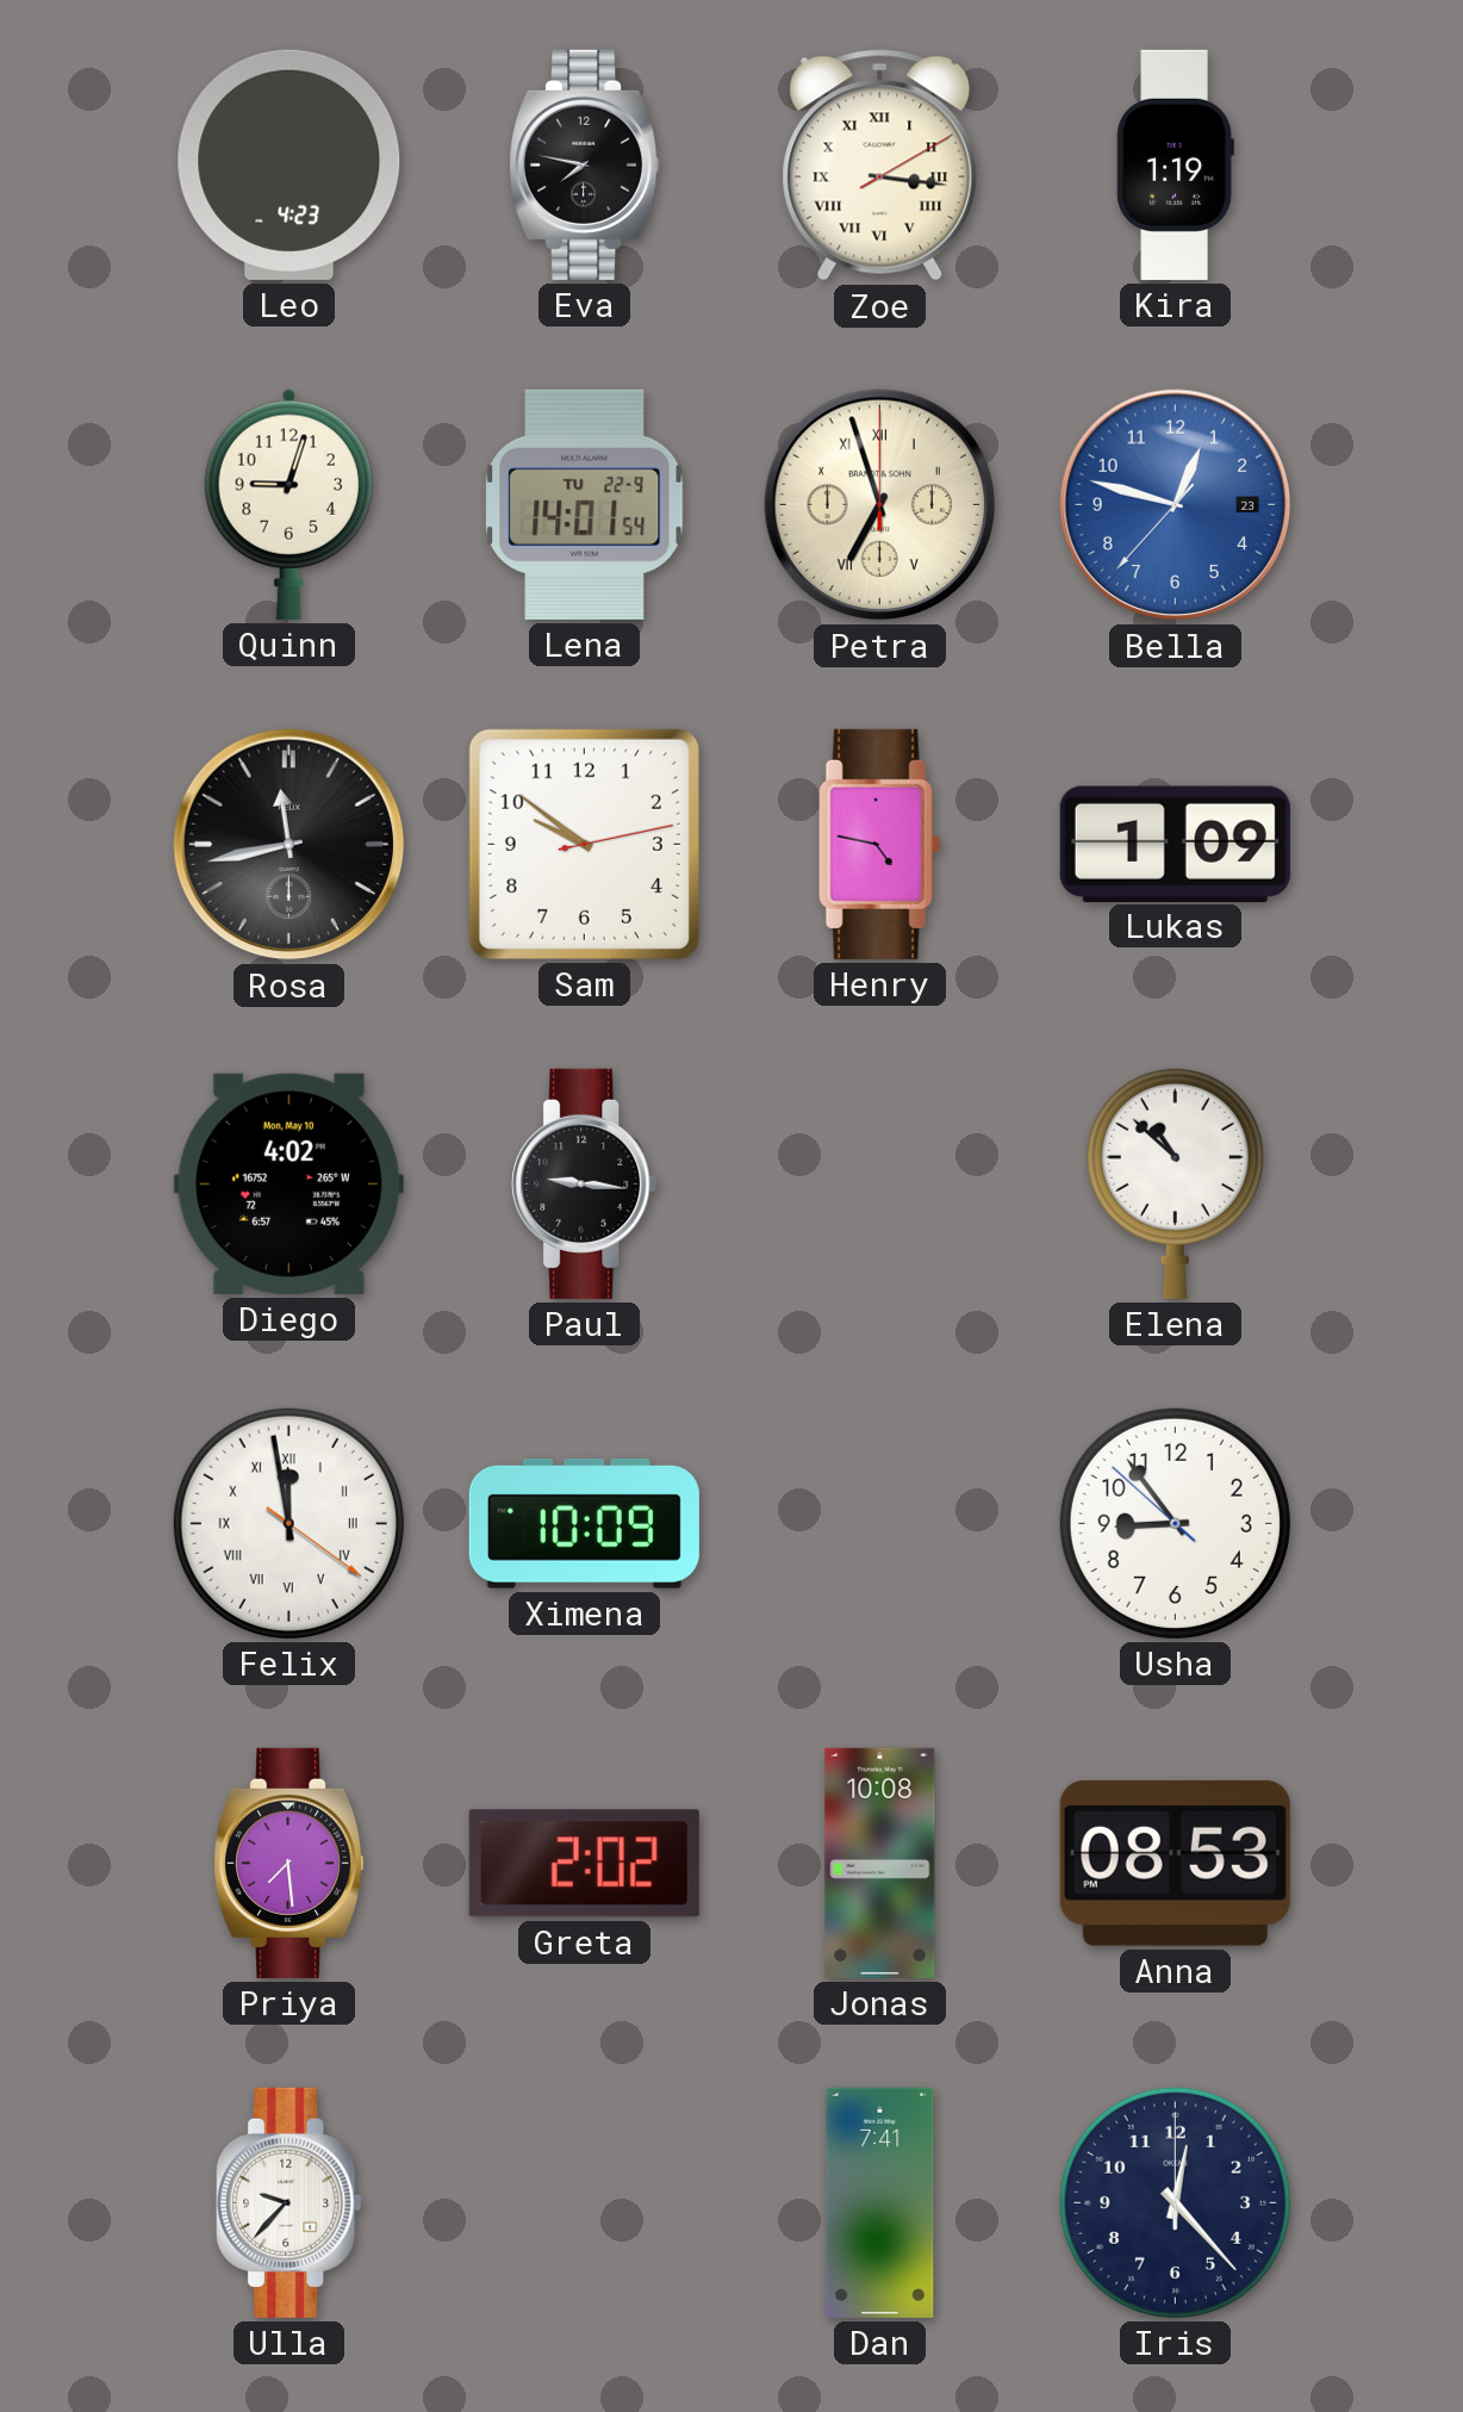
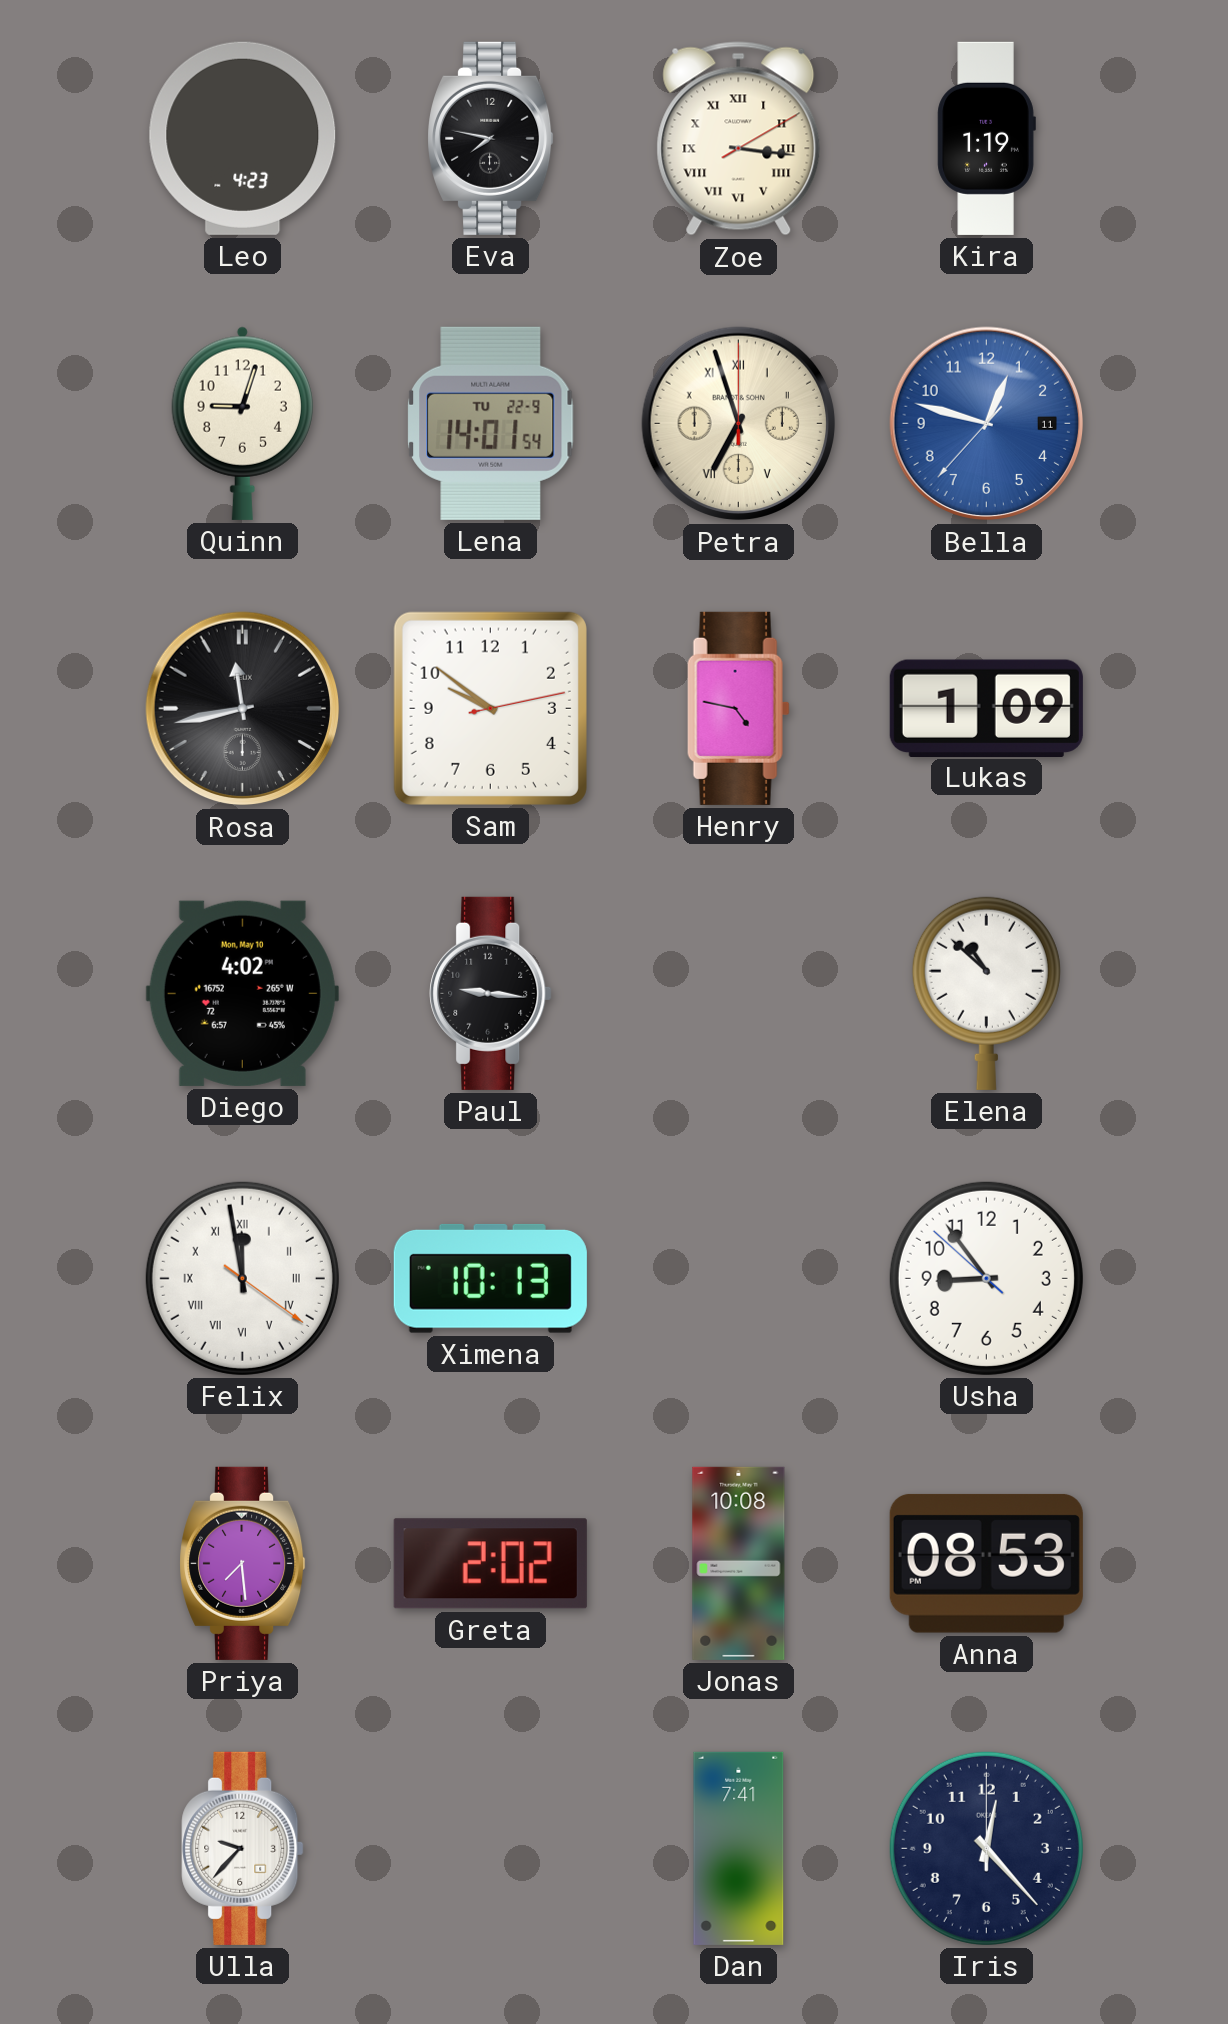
Bella date: 23 -> 11 (987, 424)
Ximena: 10:09 -> 10:13 (490, 1278)
